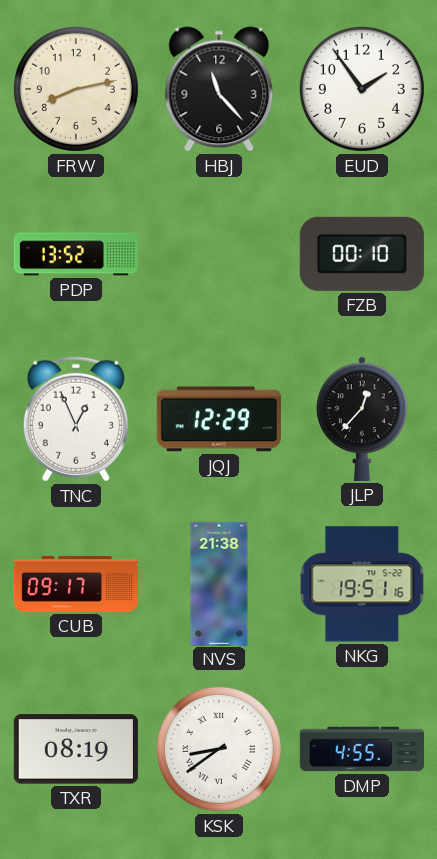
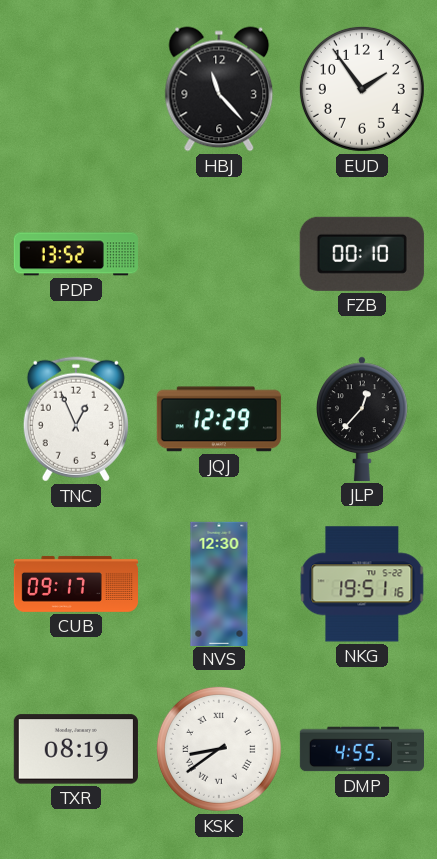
FRW: 8:13 -> none (76, 89)
NVS: 21:38 -> 12:30 (219, 583)
